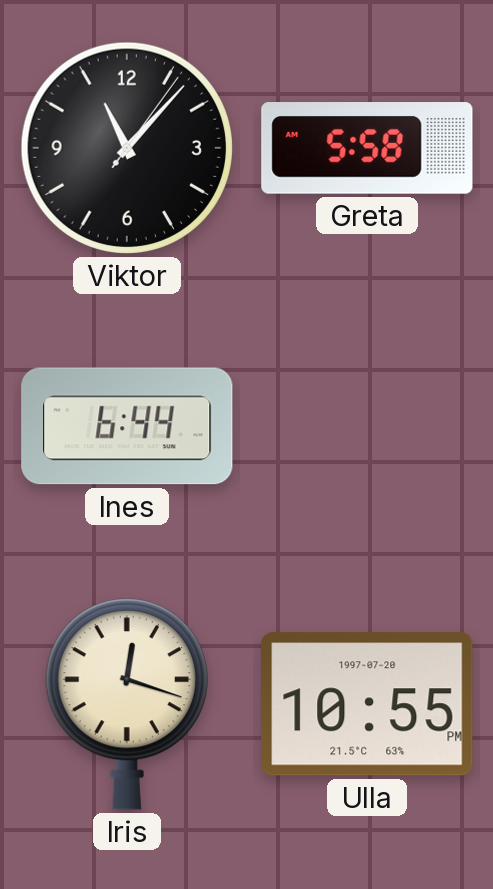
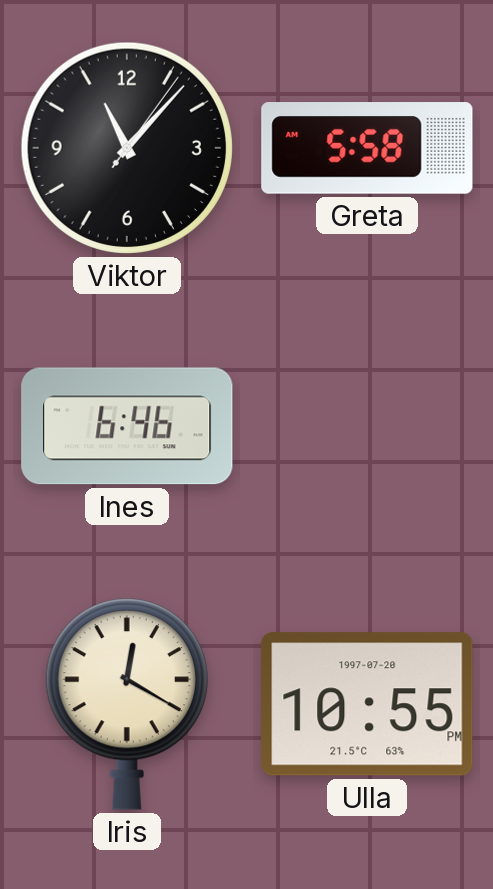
Ines: 6:44 -> 6:46 (127, 426)
Iris: 12:18 -> 12:20 (127, 704)
